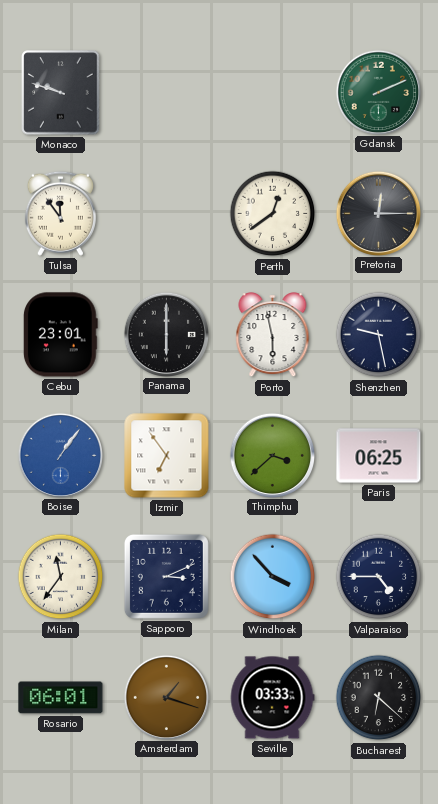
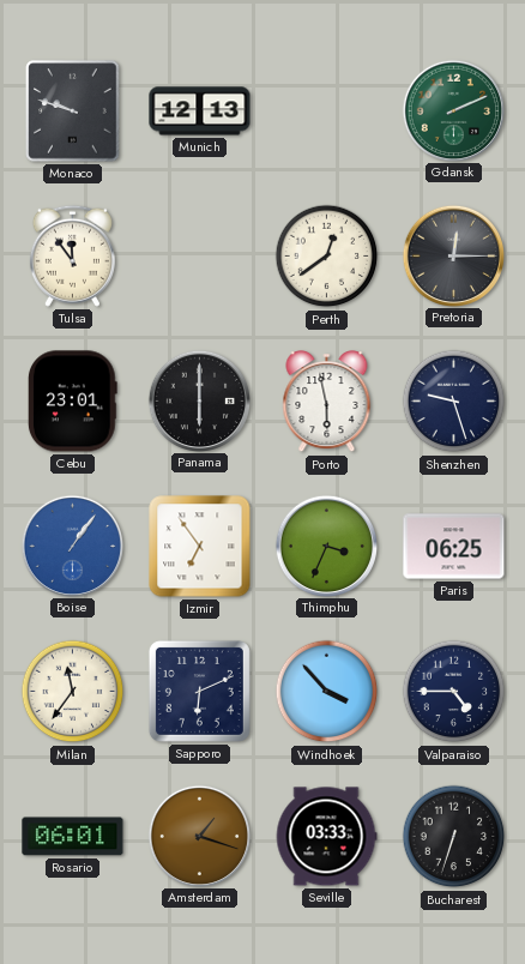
Munich: none -> 12:13 (200, 112)
Shenzhen: 9:28 -> 9:27 (454, 402)
Thimphu: 3:38 -> 3:34 (326, 546)
Sapporo: 3:11 -> 6:11 (199, 691)
Bucharest: 6:22 -> 6:33 (454, 837)
